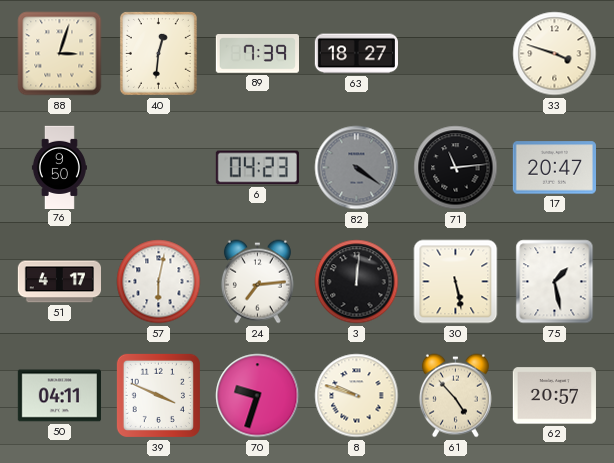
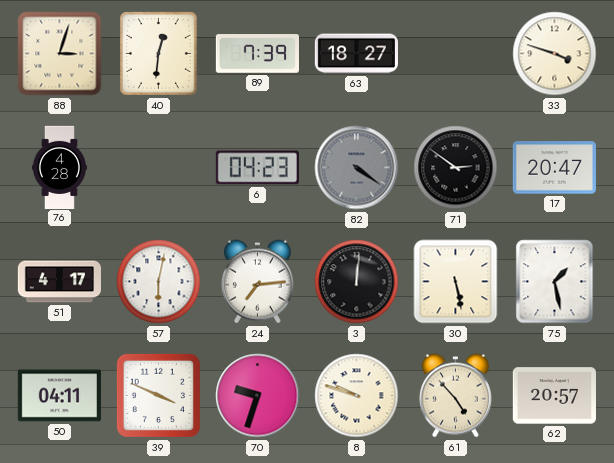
76: 9:50 -> 4:28 (59, 167)
71: 11:14 -> 2:51 (456, 168)
